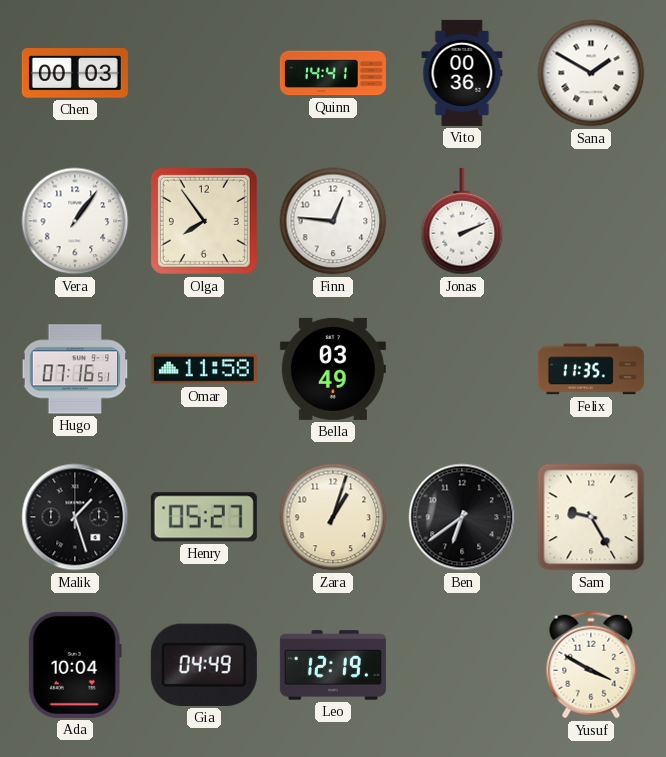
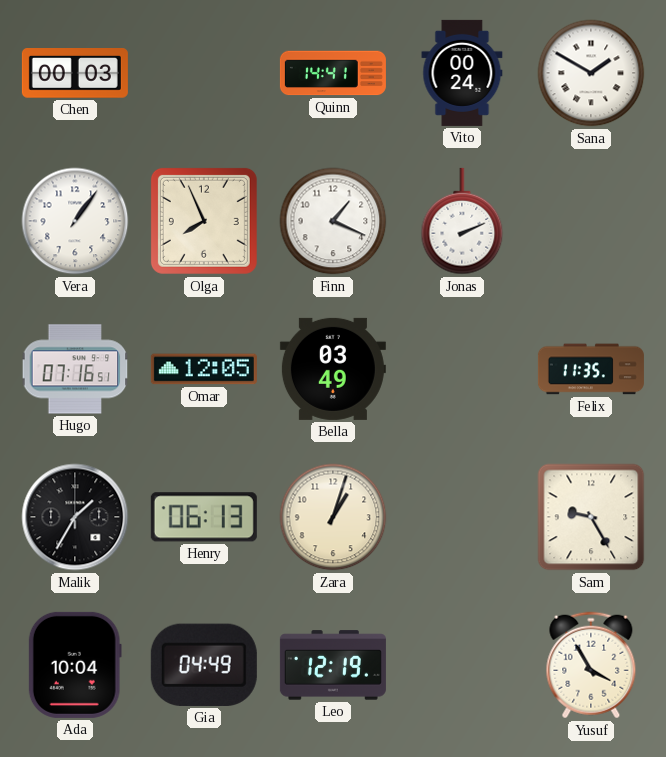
Vito: 00:36 -> 00:24 (462, 73)
Olga: 7:54 -> 7:56 (204, 221)
Finn: 12:46 -> 1:19 (333, 221)
Omar: 11:58 -> 12:05 (204, 369)
Malik: 1:27 -> 1:35 (75, 517)
Henry: 05:27 -> 06:13 (204, 517)
Ben: 6:39 -> none (462, 517)
Yusuf: 3:50 -> 3:55 (591, 665)
